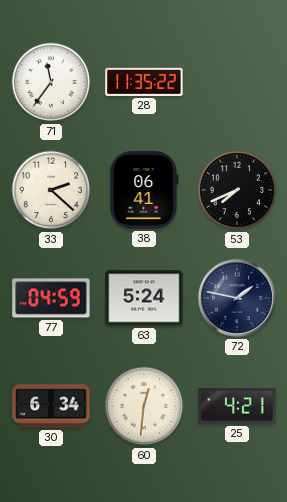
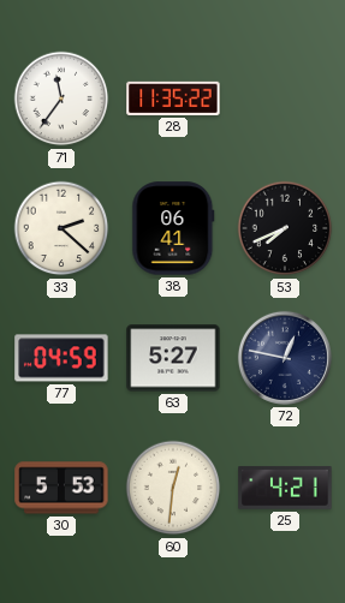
63: 5:24 -> 5:27 (173, 358)
72: 1:47 -> 12:47 (285, 358)
30: 6:34 -> 5:53 (61, 488)
